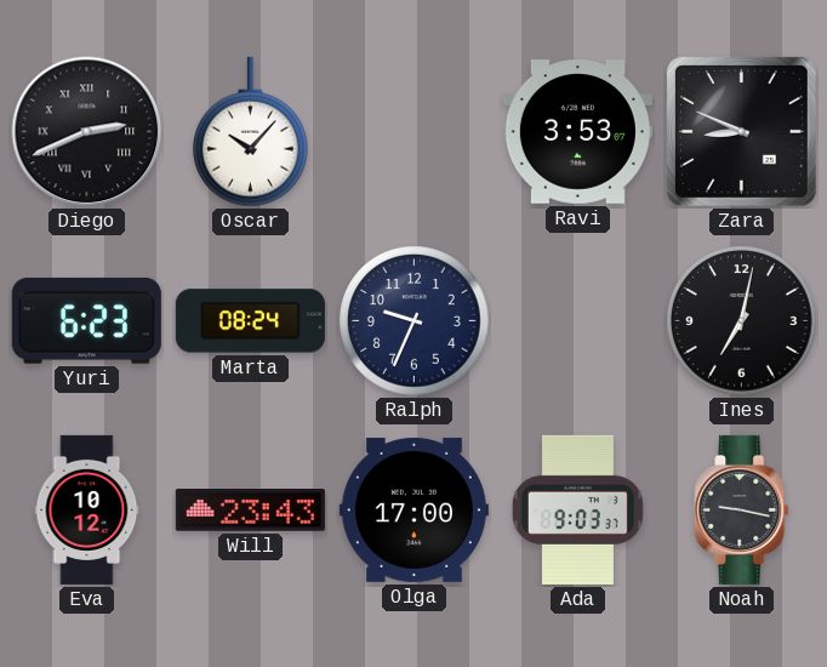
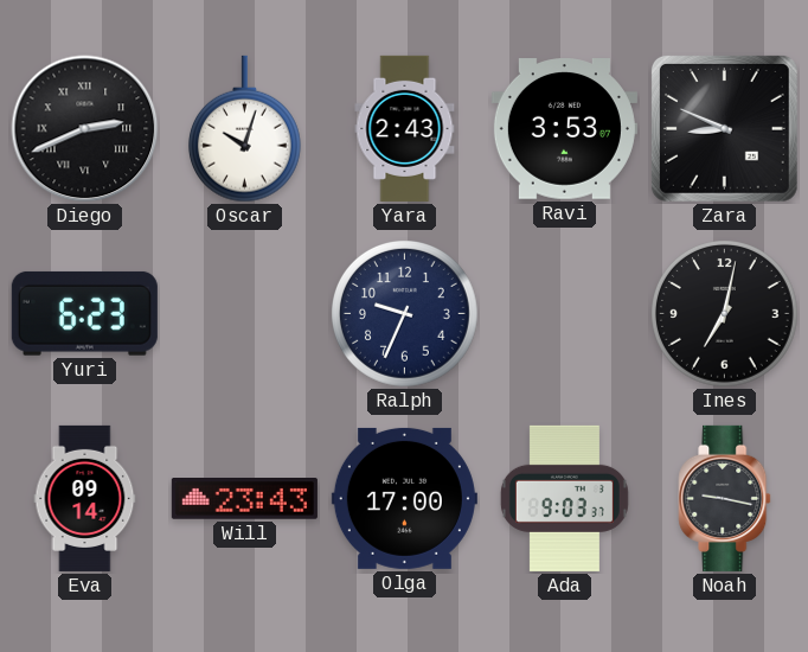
Oscar: 10:07 -> 10:03 (244, 129)
Yara: none -> 2:43 (405, 128)
Marta: 08:24 -> none (250, 321)
Eva: 10:12 -> 09:14 (85, 498)
